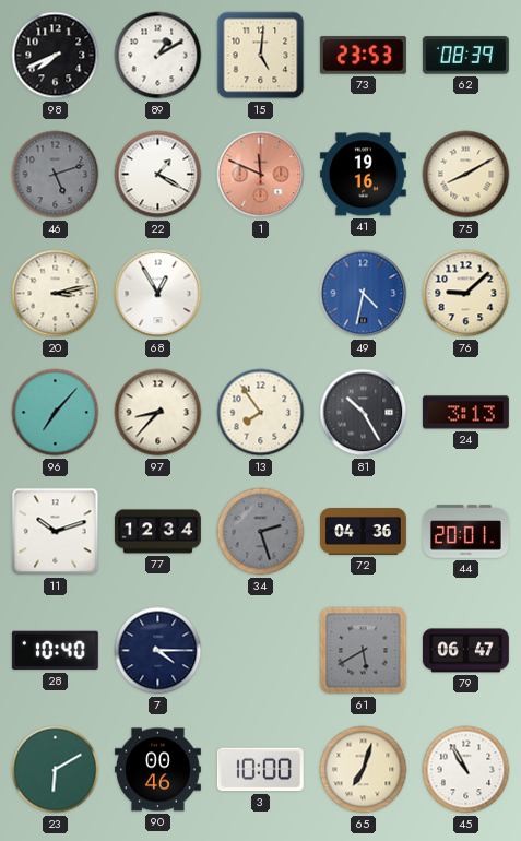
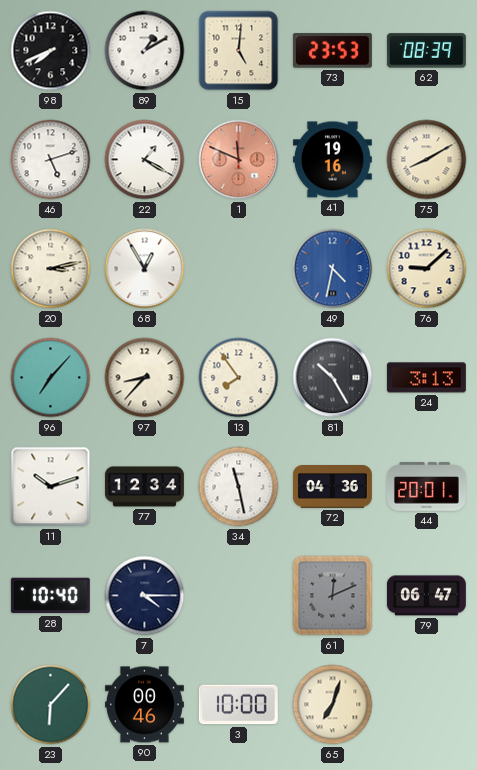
46 dial: grey -> white (51, 160)
34: 2:27 -> 11:28 (239, 487)
34 dial: grey -> white (239, 487)
61: 5:40 -> 12:11 (333, 596)
23: 6:10 -> 6:07 (51, 705)
45: 10:55 -> none (466, 770)
